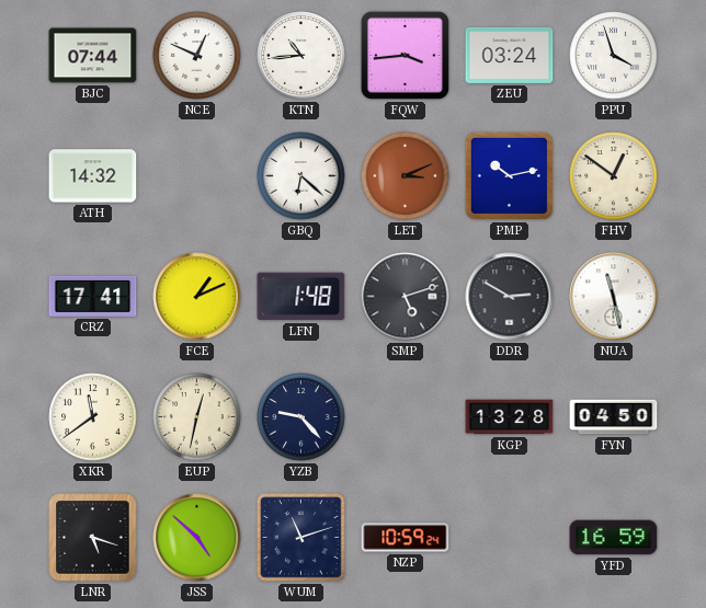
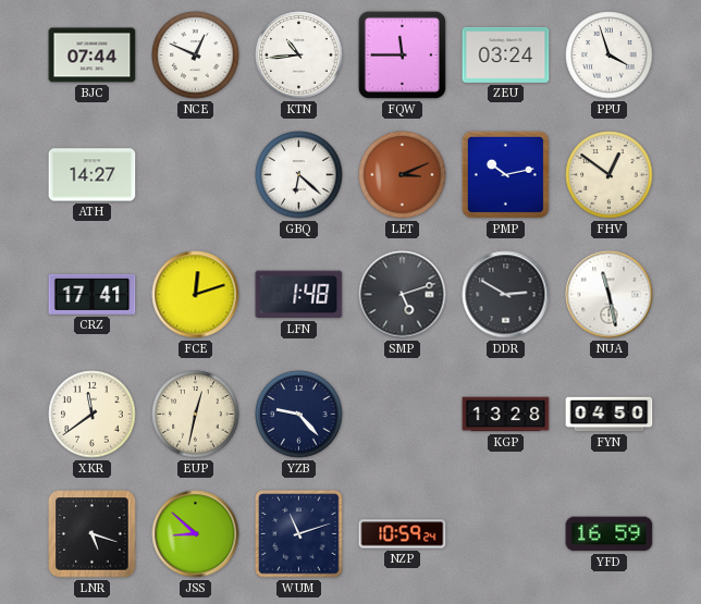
FQW: 3:44 -> 11:45 (402, 54)
ATH: 14:32 -> 14:27 (93, 175)
FCE: 1:11 -> 12:12 (196, 295)
JSS: 4:52 -> 8:52 (196, 534)
